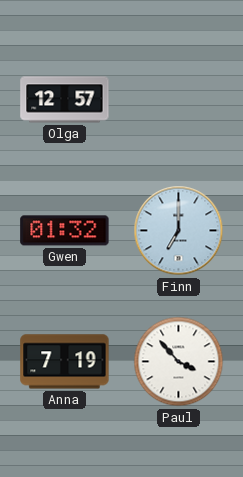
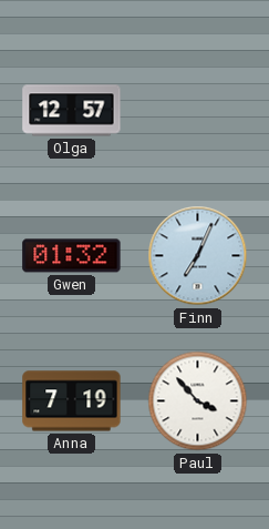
Finn: 7:00 -> 7:04 (198, 256)
